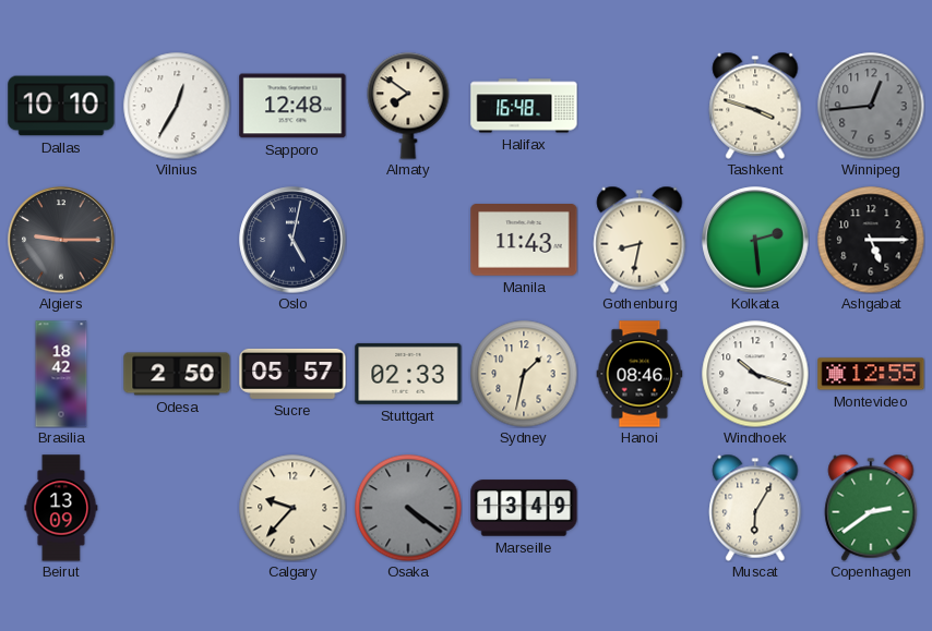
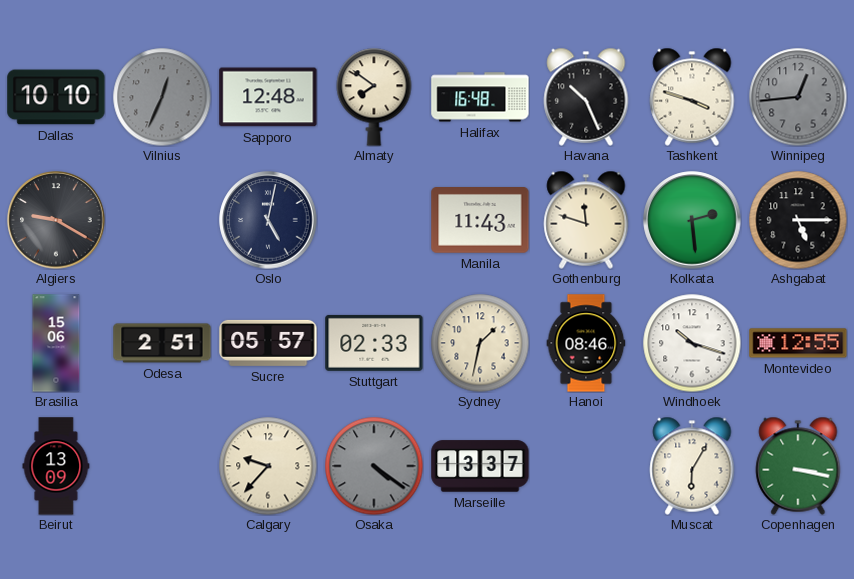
Vilnius: 12:35 -> 12:34 (162, 97)
Vilnius dial: white -> grey (162, 97)
Havana: none -> 10:26 (586, 97)
Algiers: 9:15 -> 9:20 (56, 220)
Gothenburg: 8:32 -> 11:48 (586, 220)
Brasilia: 18:42 -> 15:06 (56, 343)
Odesa: 2:50 -> 2:51 (162, 343)
Marseille: 13:49 -> 13:37 (480, 466)
Copenhagen: 2:39 -> 3:17 (798, 466)
